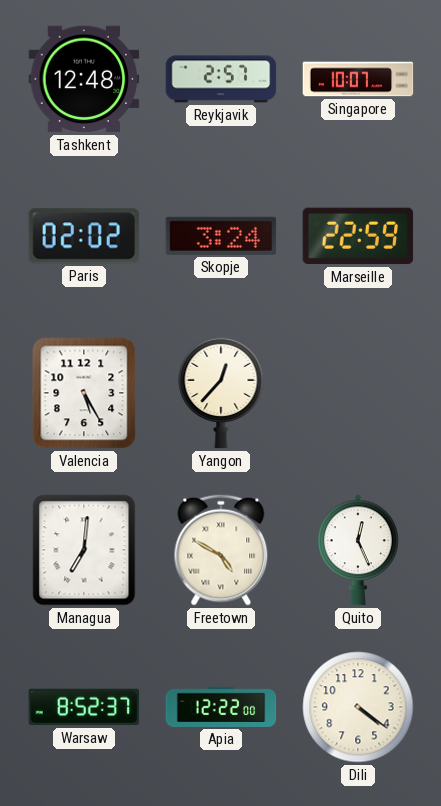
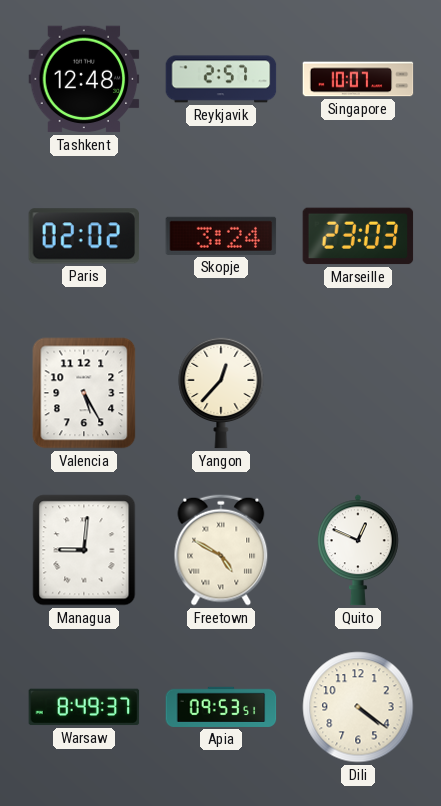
Marseille: 22:59 -> 23:03 (358, 236)
Managua: 7:01 -> 9:01 (84, 550)
Quito: 12:26 -> 12:49 (359, 550)
Warsaw: 8:52 -> 8:49 (84, 707)
Apia: 12:22 -> 09:53 (221, 707)
